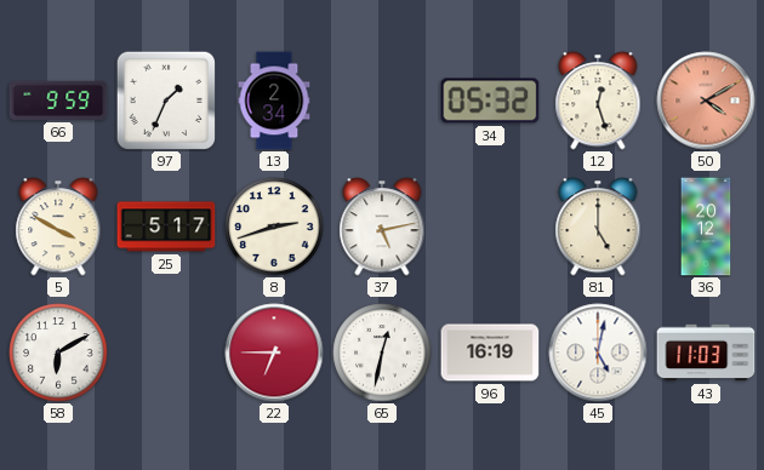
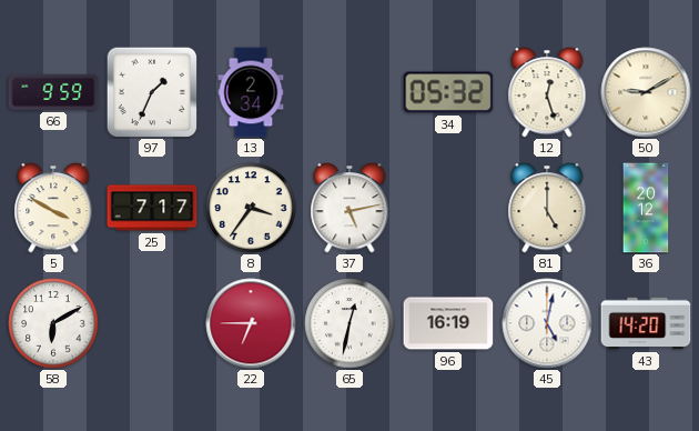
50: 4:10 -> 9:10 (646, 92)
50 dial: salmon -> cream (646, 92)
25: 5:17 -> 7:17 (152, 208)
8: 2:42 -> 3:36 (251, 208)
43: 11:03 -> 14:20 (646, 323)
